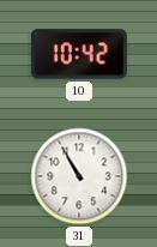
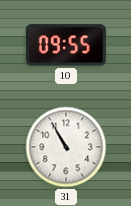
10: 10:42 -> 09:55 (66, 45)
